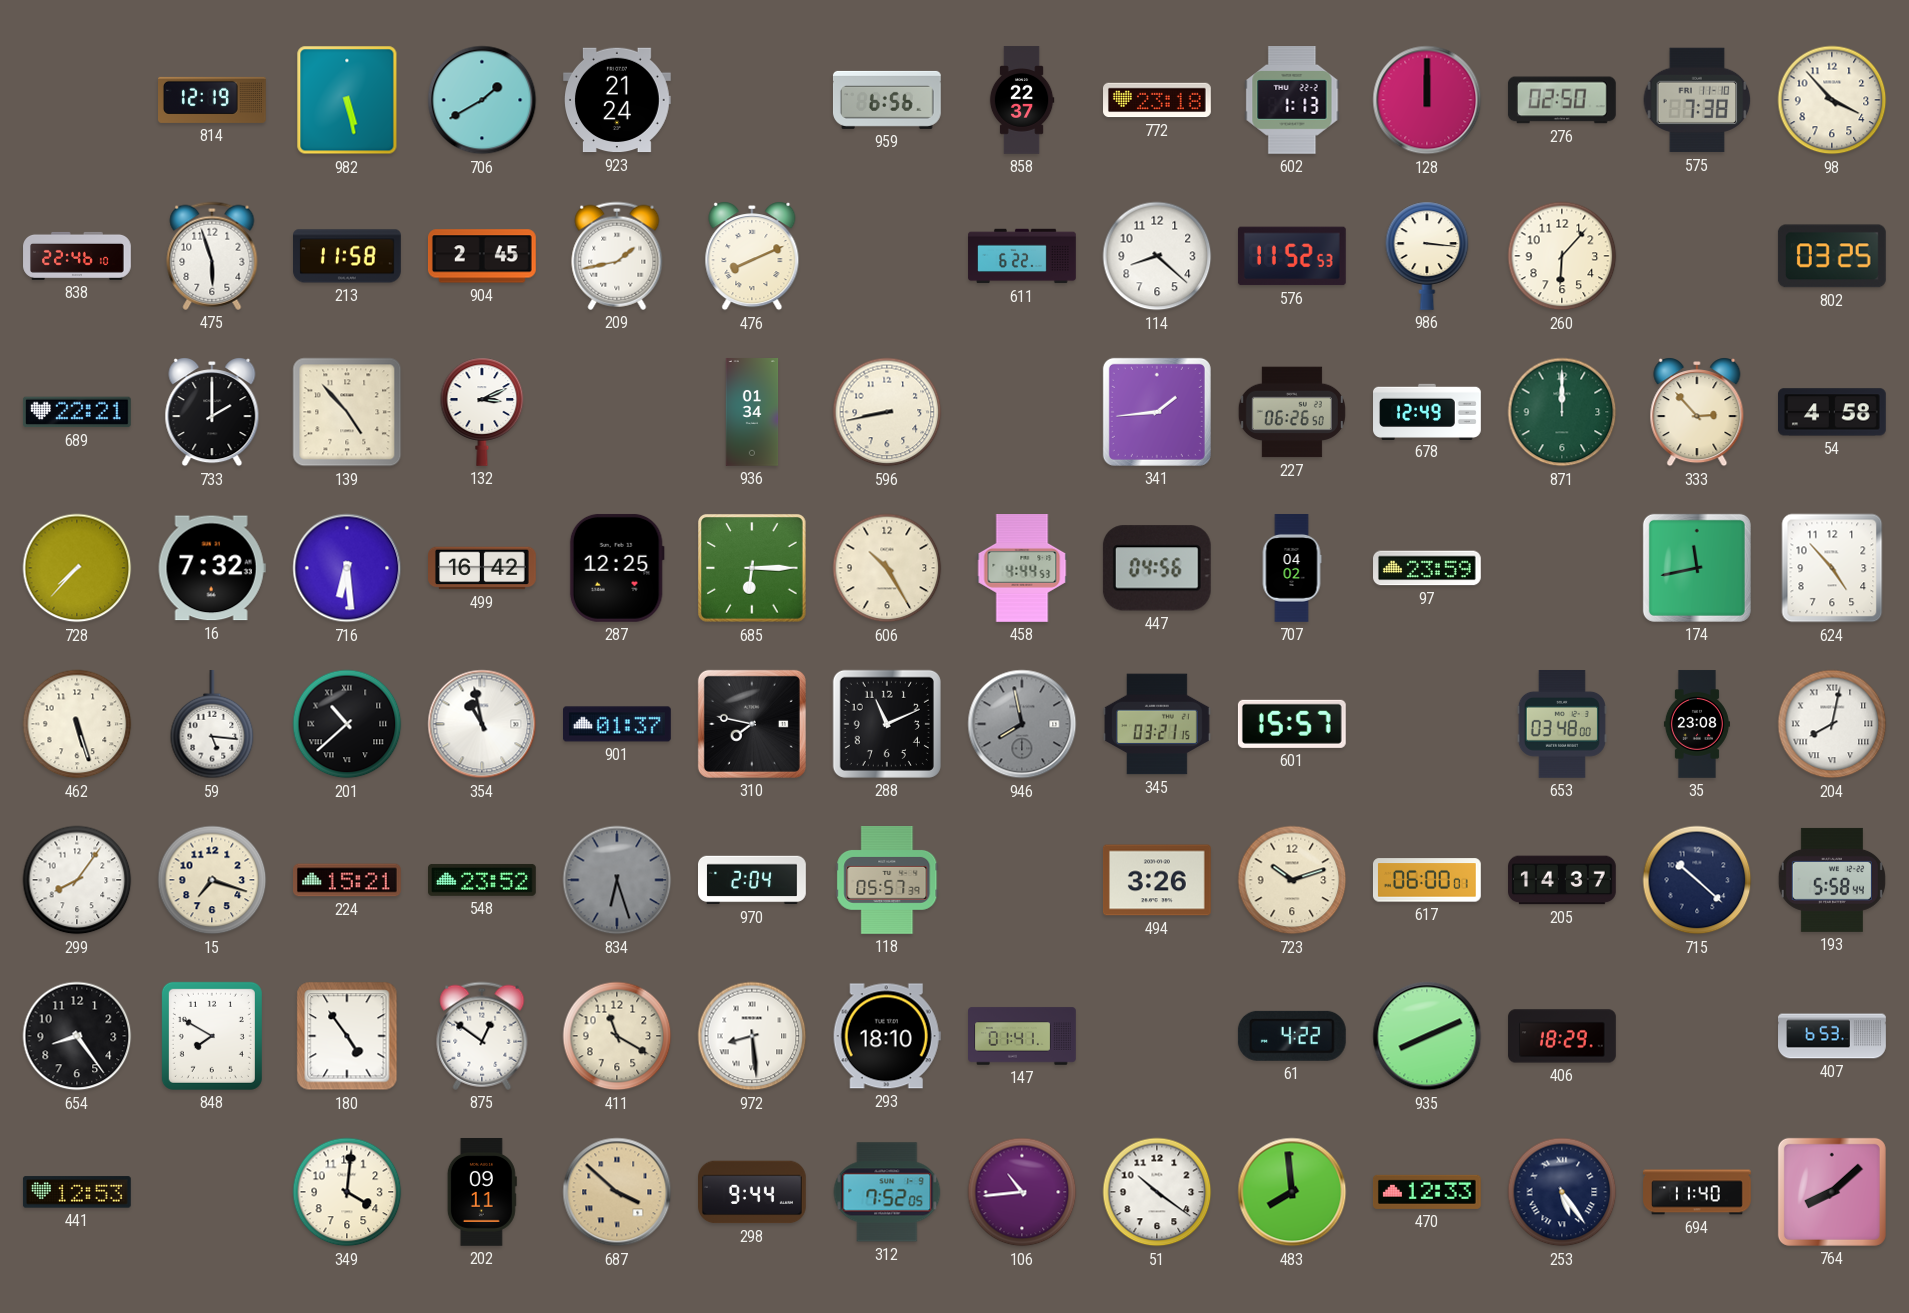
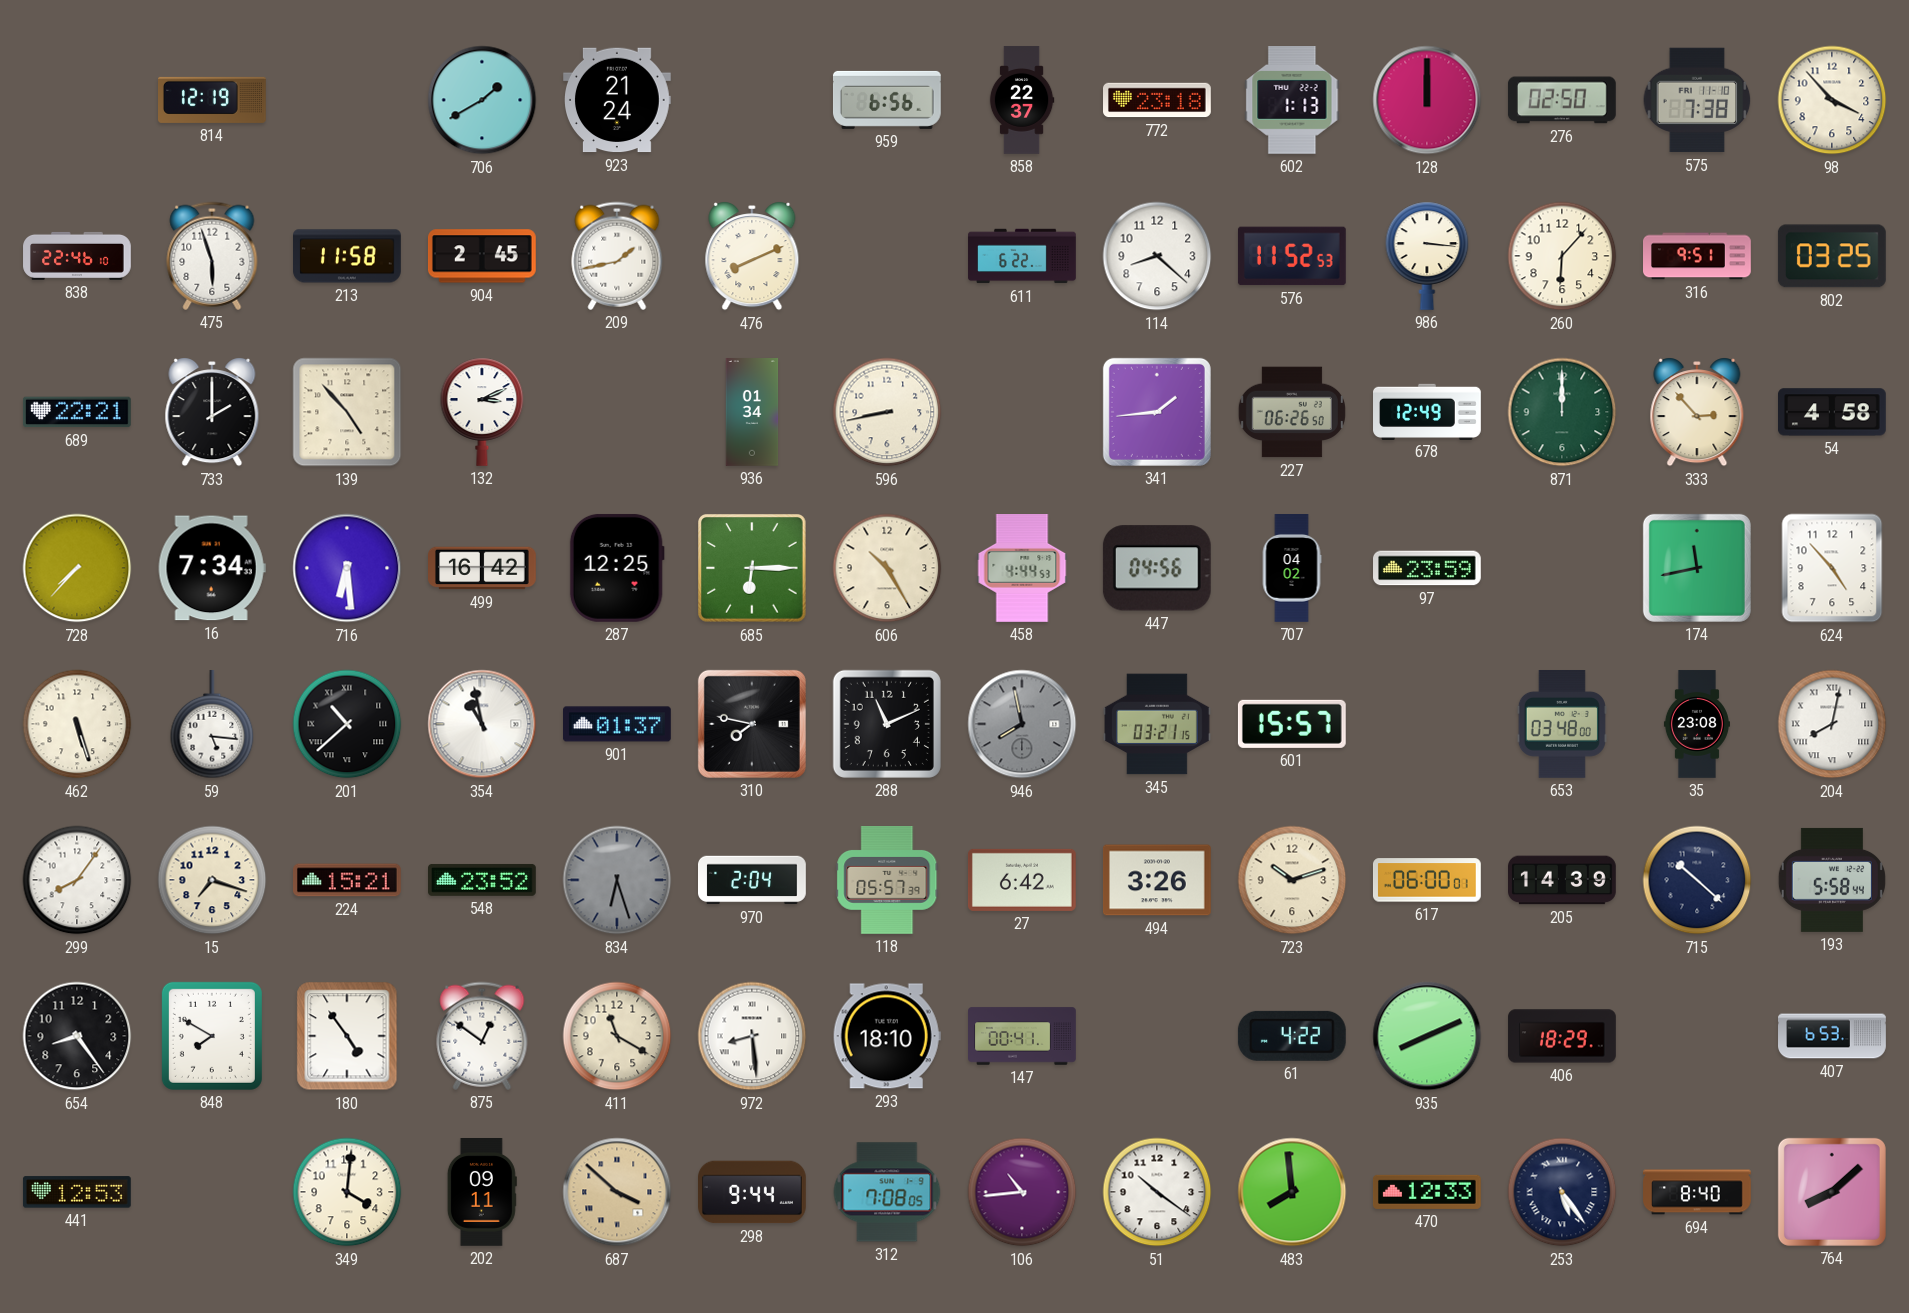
982: 5:28 -> none (347, 100)
316: none -> 9:51 (1697, 256)
16: 7:32 -> 7:34 (212, 568)
27: none -> 6:42 (1022, 880)
205: 14:37 -> 14:39 (1563, 880)
147: 01:41 -> 00:41 (1022, 1036)
312: 7:52 -> 7:08 (887, 1192)
694: 11:40 -> 8:40 (1697, 1192)
